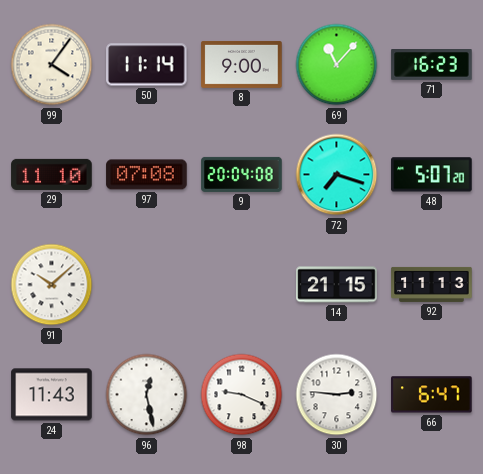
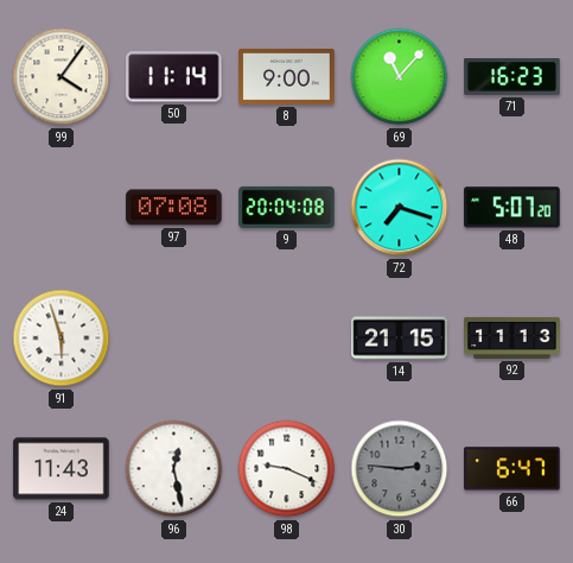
29: 11:10 -> none (52, 174)
91: 10:08 -> 5:57 (62, 339)
30 dial: white -> grey (400, 469)
